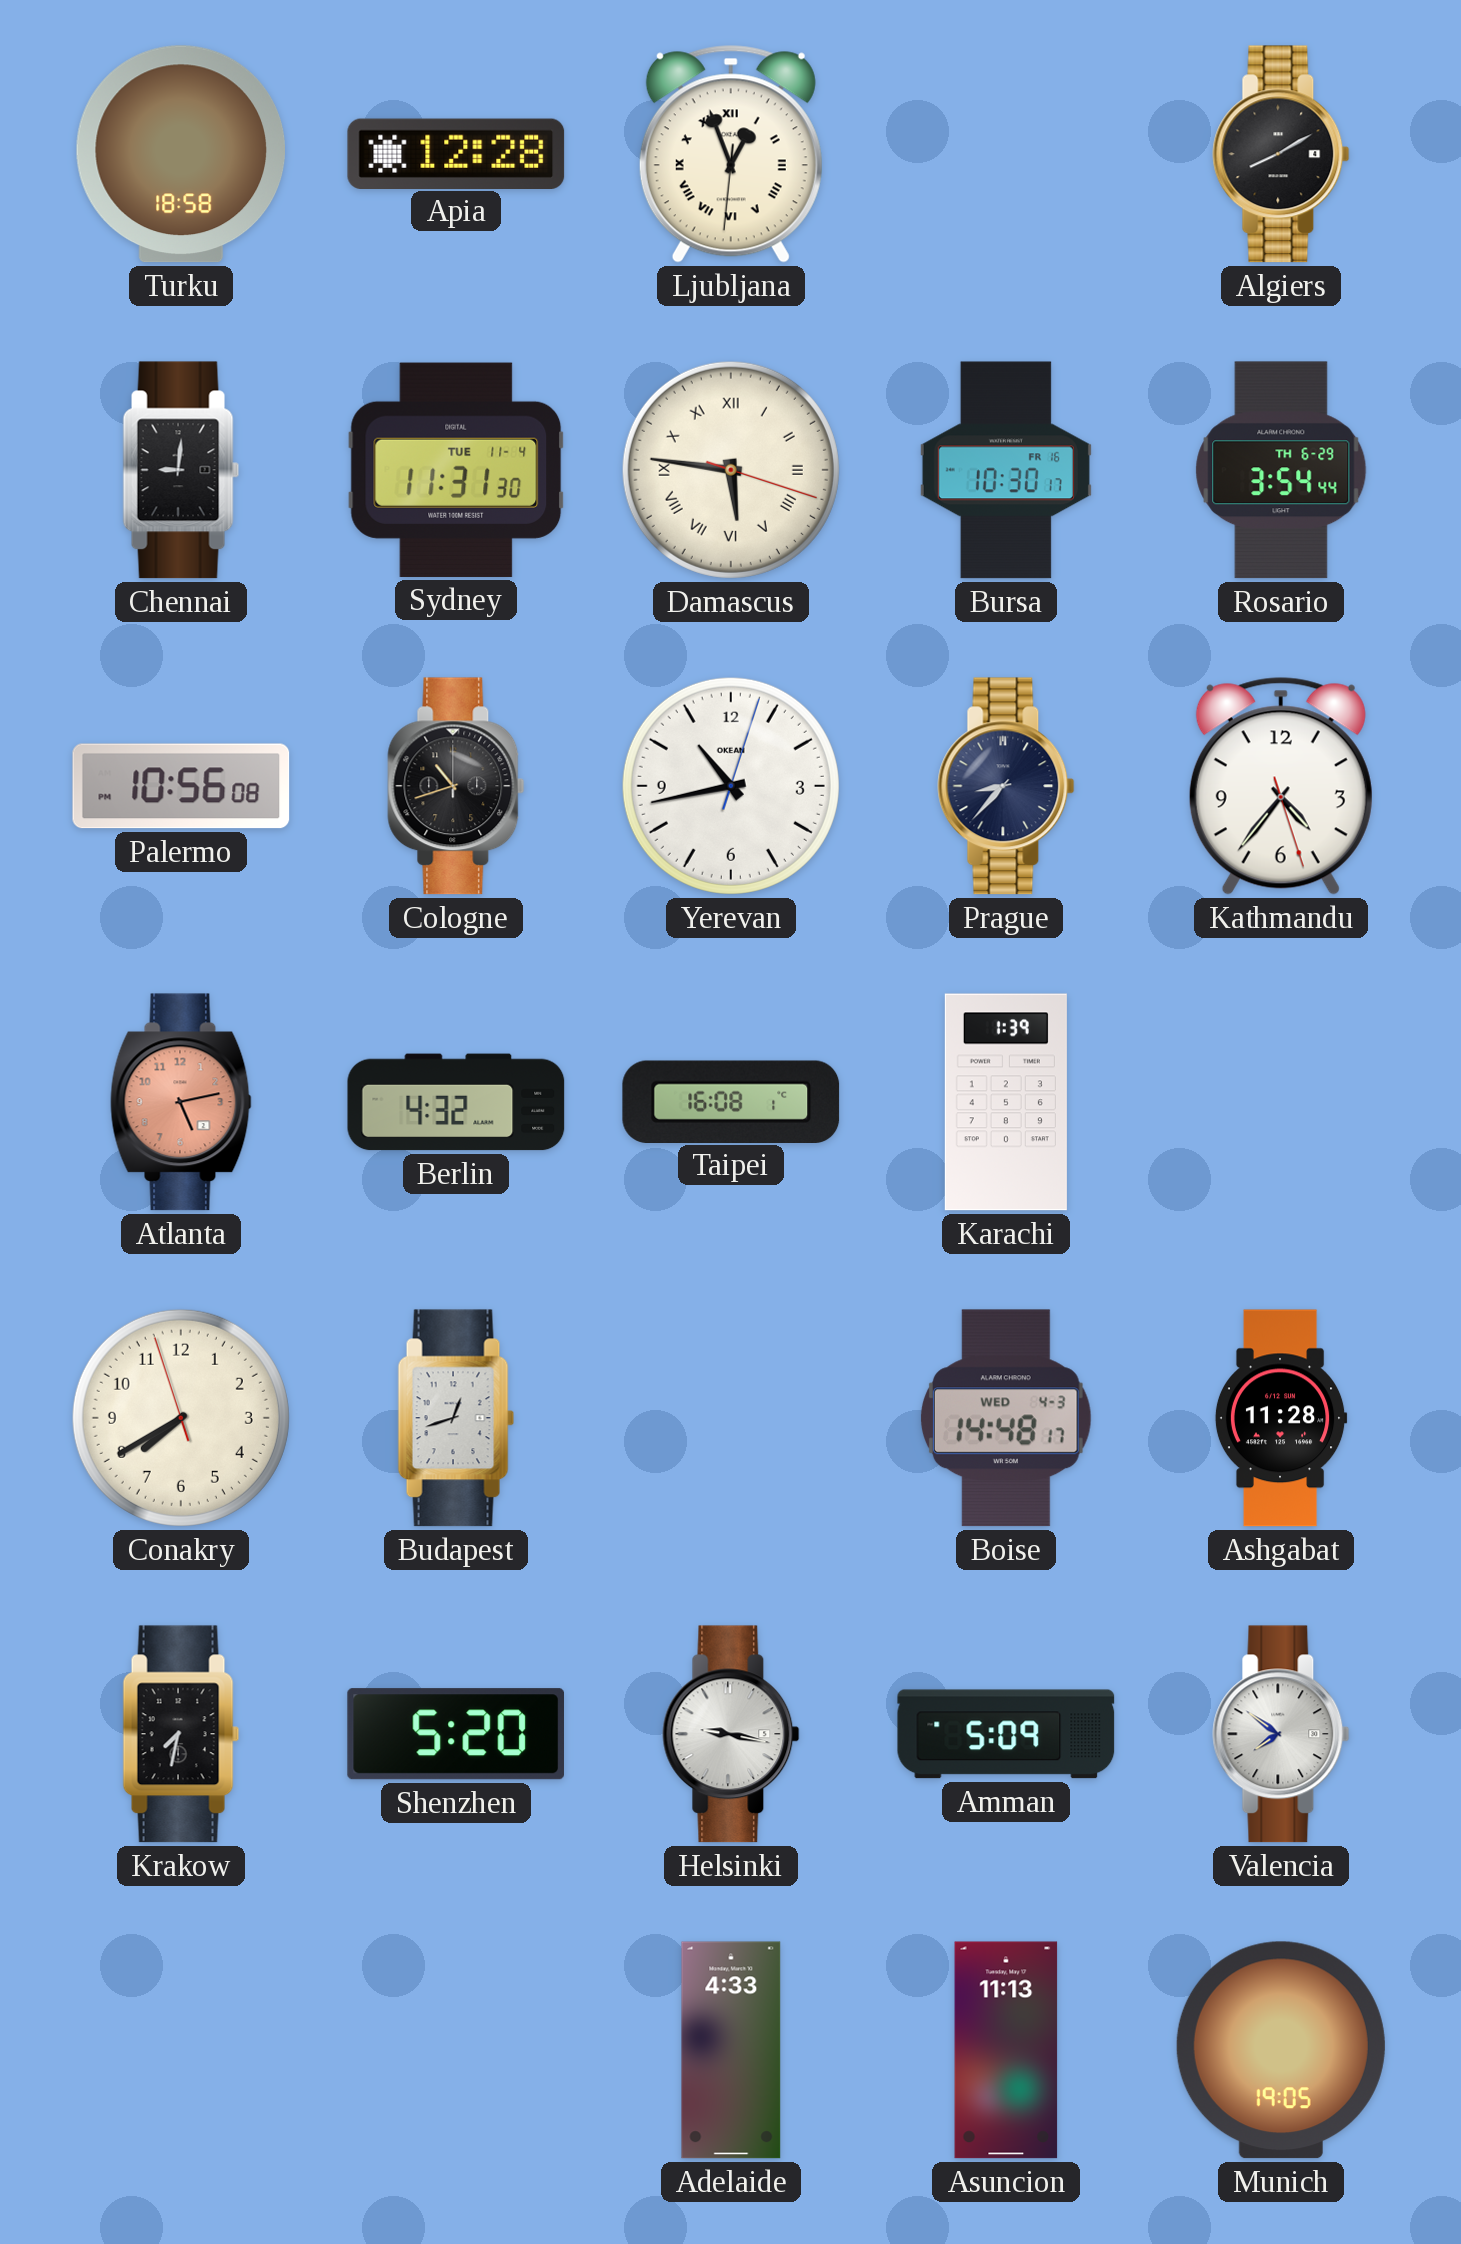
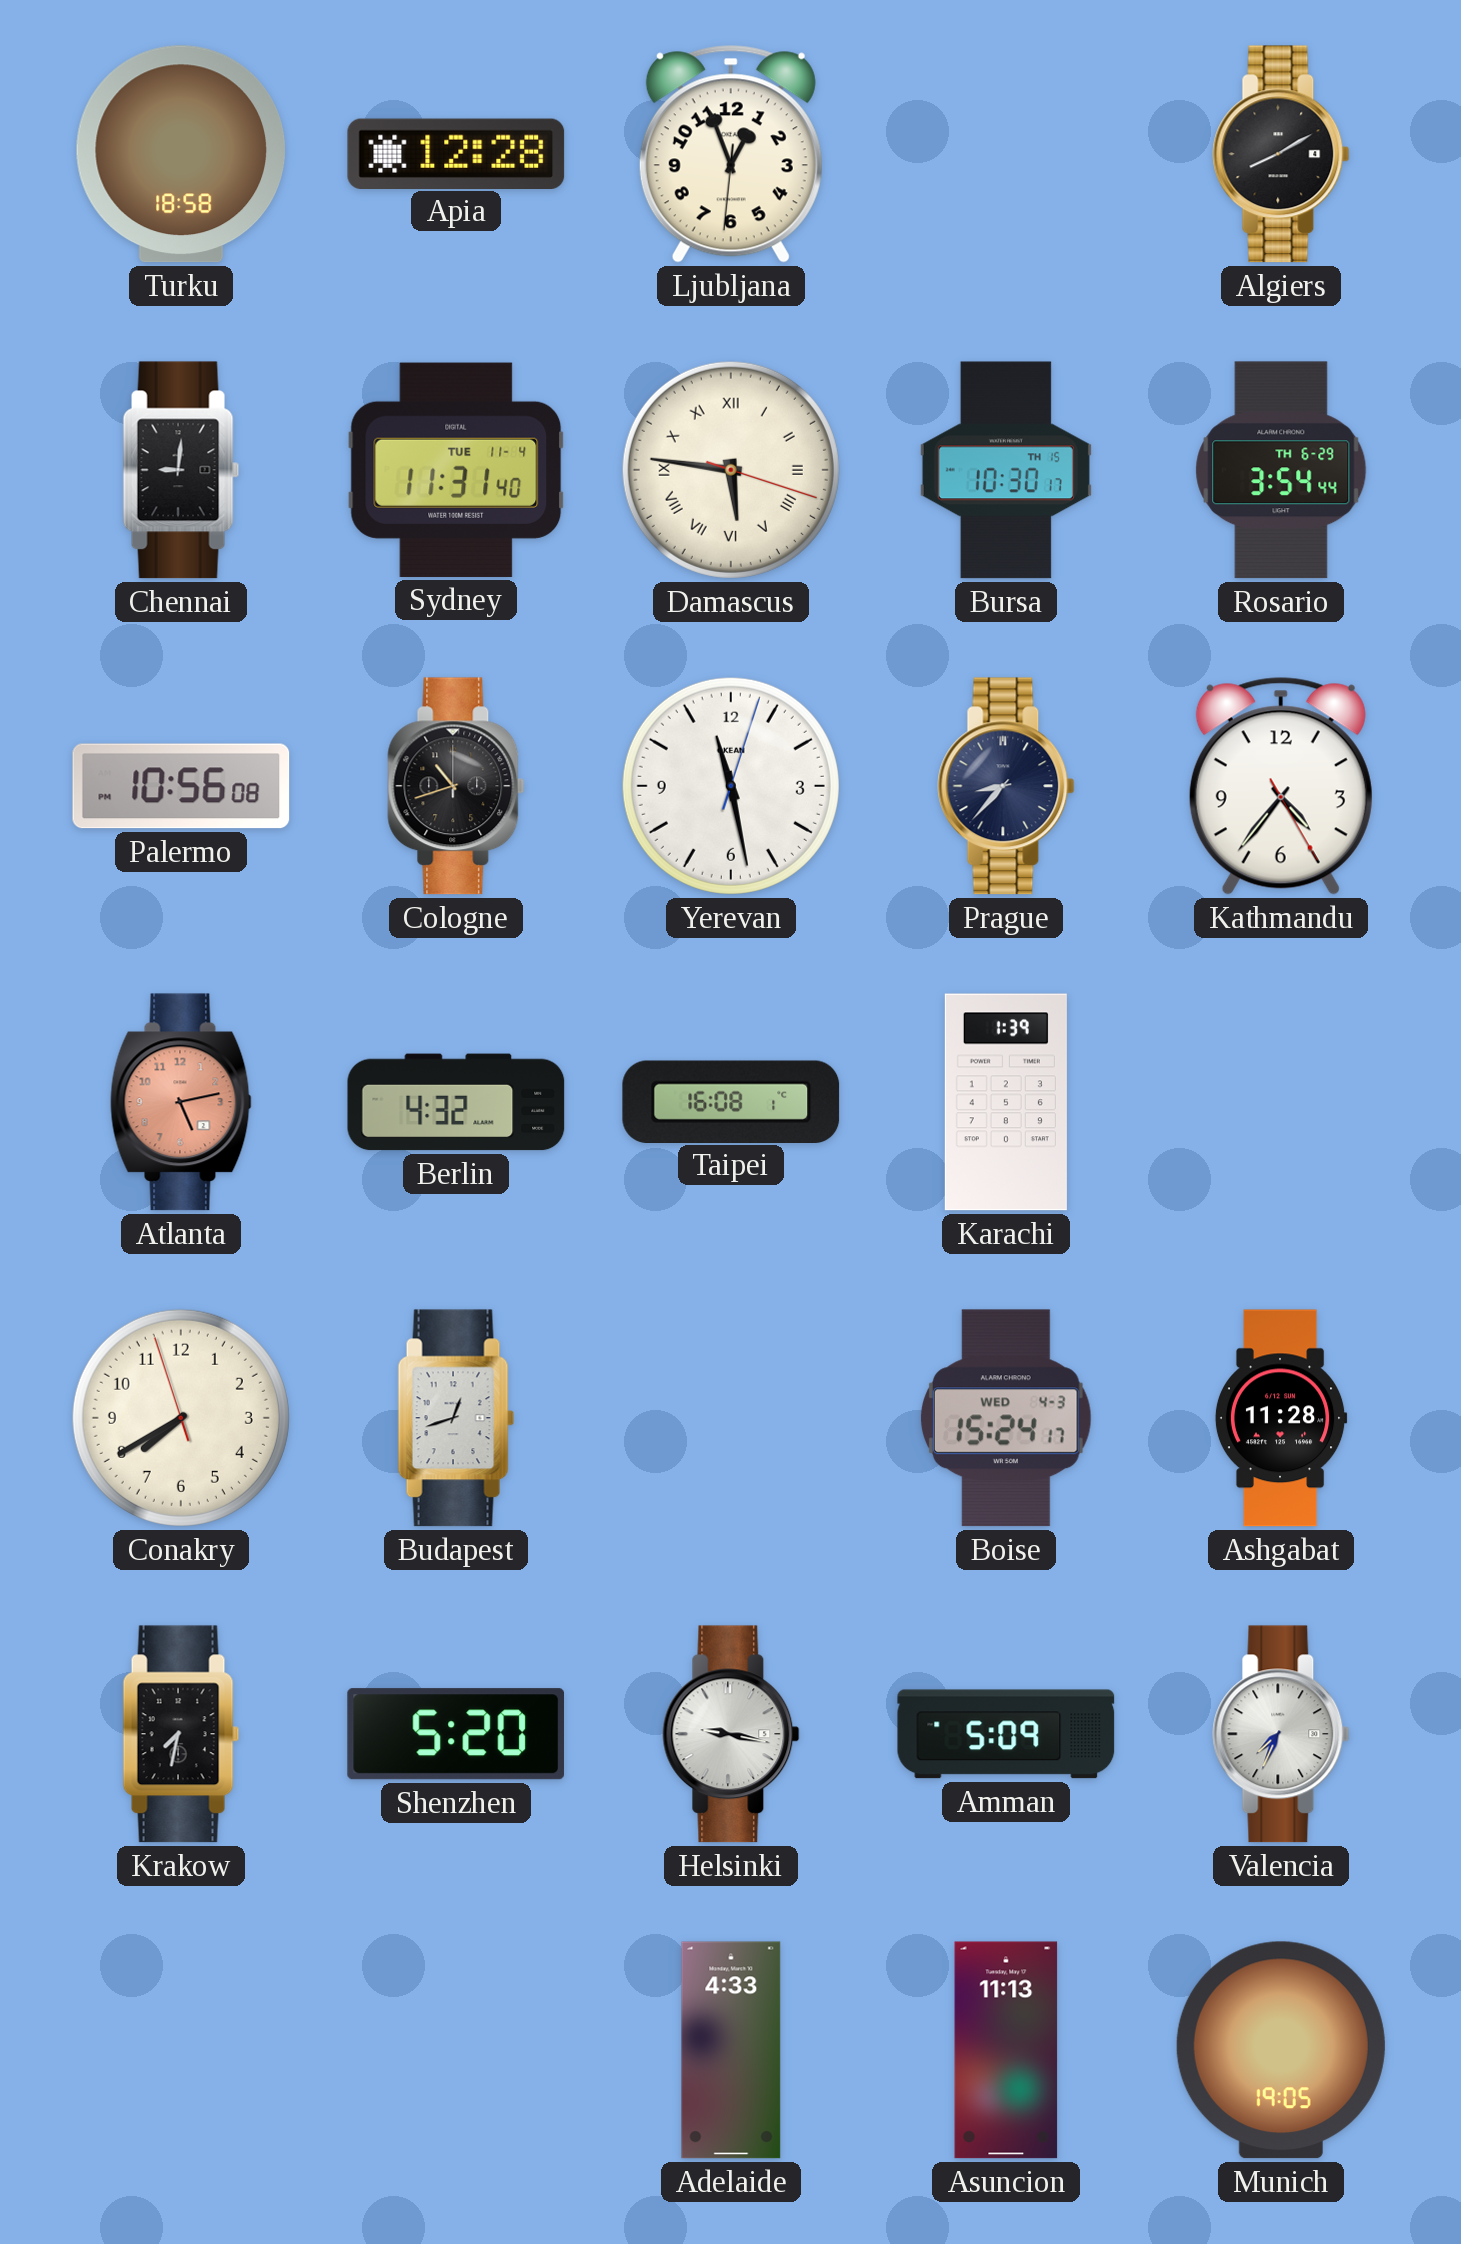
Ljubljana numerals: Roman -> Arabic (731, 154)
Sydney: 11:31:30 -> 11:31:40 (456, 470)
Bursa date: FR 16 -> TH 15 (1006, 470)
Yerevan: 10:43 -> 11:28 (731, 786)
Kathmandu: 4:36:27 -> 4:36:25 (1281, 786)
Boise: 14:48 -> 15:24 (1006, 1418)
Valencia: 7:51 -> 7:34 (1281, 1734)
